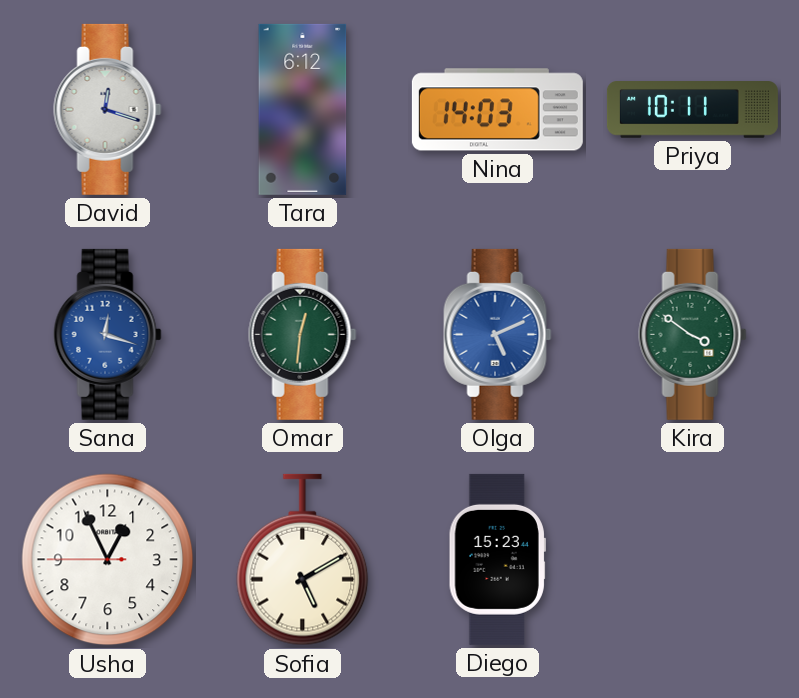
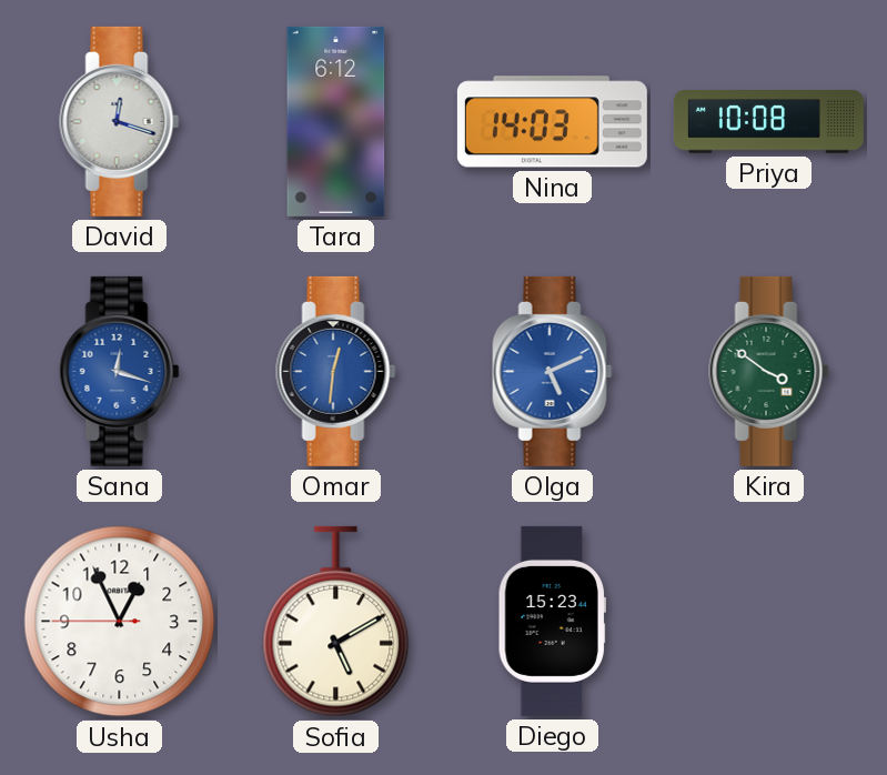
Priya: 10:11 -> 10:08 (768, 122)
Omar dial: green -> blue (336, 371)
